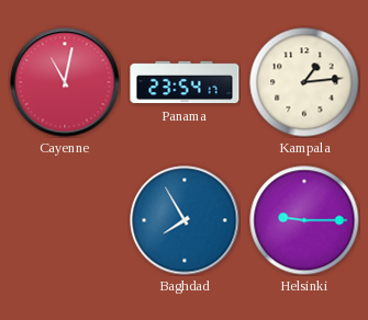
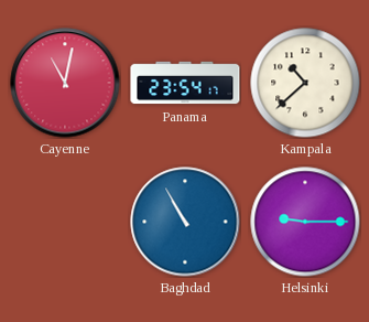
Kampala: 1:14 -> 10:38 (305, 83)
Baghdad: 7:55 -> 10:55 (185, 222)
